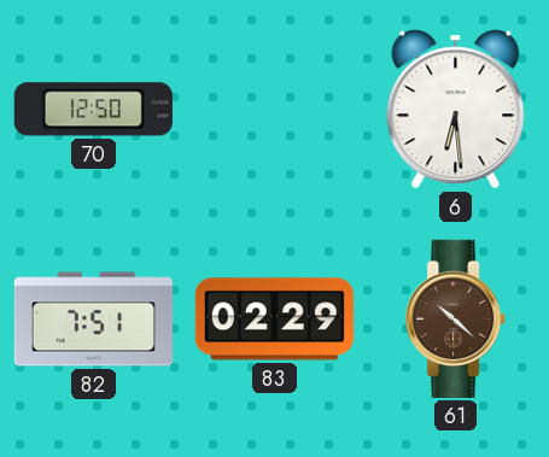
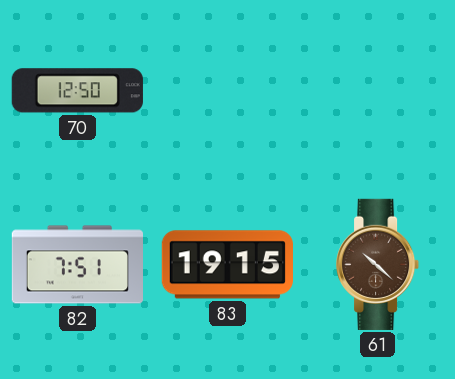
6: 6:29 -> none (456, 110)
83: 02:29 -> 19:15 (227, 265)
